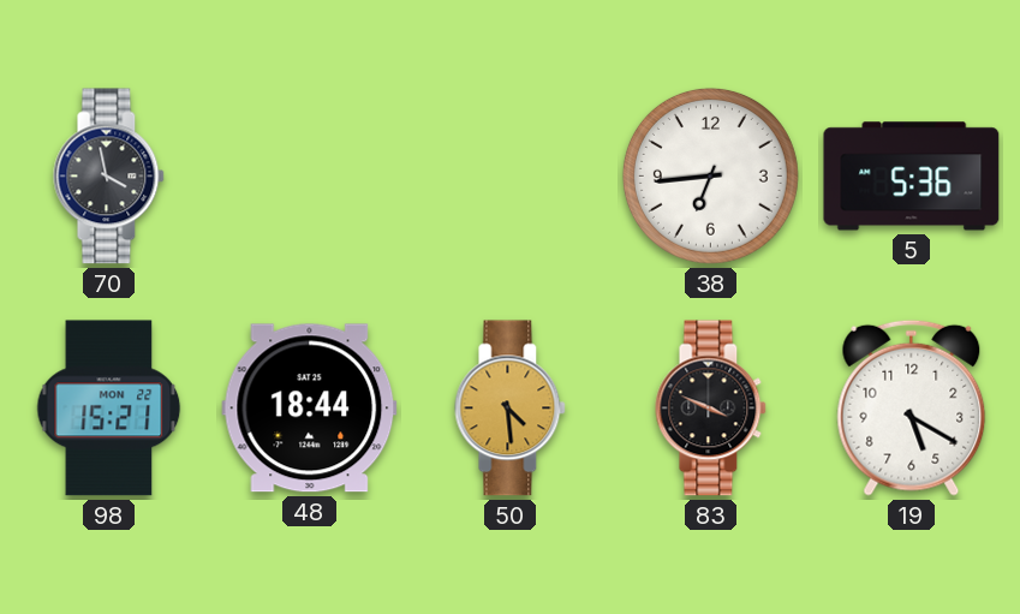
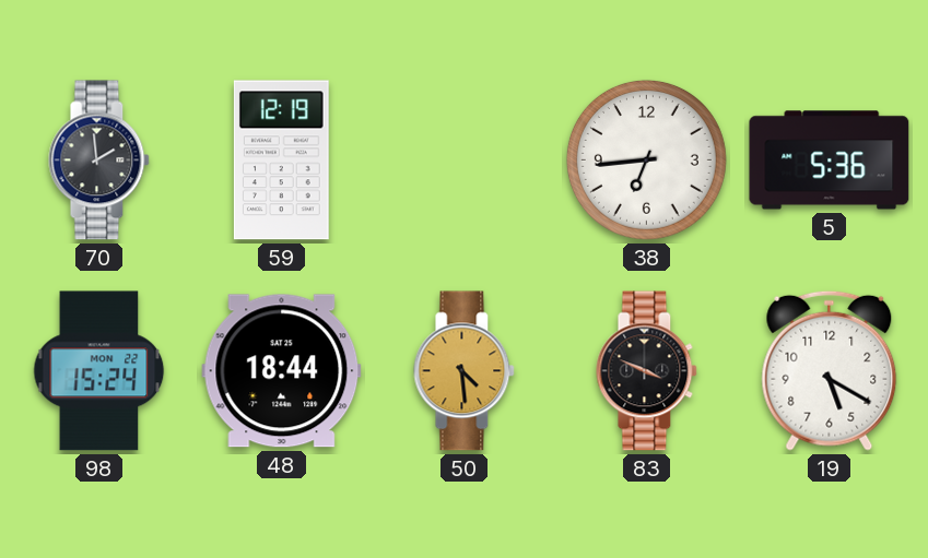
70: 3:58 -> 1:59 (99, 161)
59: none -> 12:19 (281, 161)
98: 15:21 -> 15:24 (99, 371)
